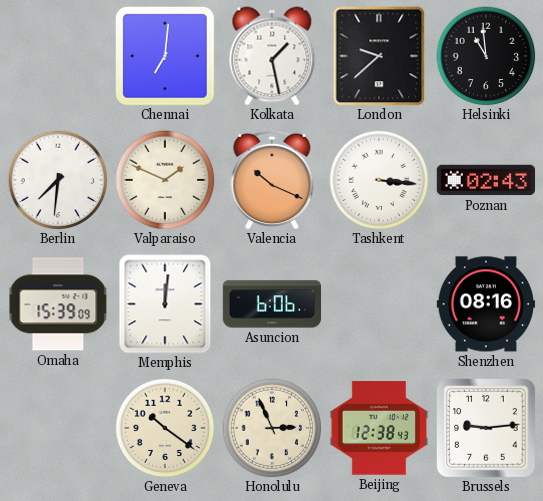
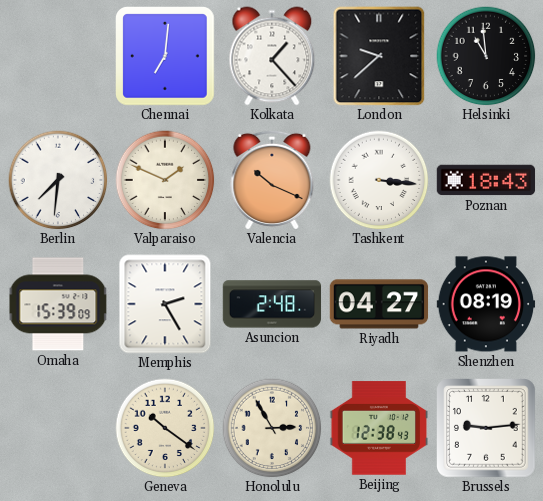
Kolkata: 1:28 -> 1:23 (272, 56)
Poznan: 02:43 -> 18:43 (486, 180)
Memphis: 12:01 -> 2:25 (165, 304)
Asuncion: 6:06 -> 2:48 (272, 304)
Riyadh: none -> 04:27 (379, 304)
Shenzhen: 08:16 -> 08:19 (486, 304)
Honolulu: 2:56 -> 2:55 (272, 428)
